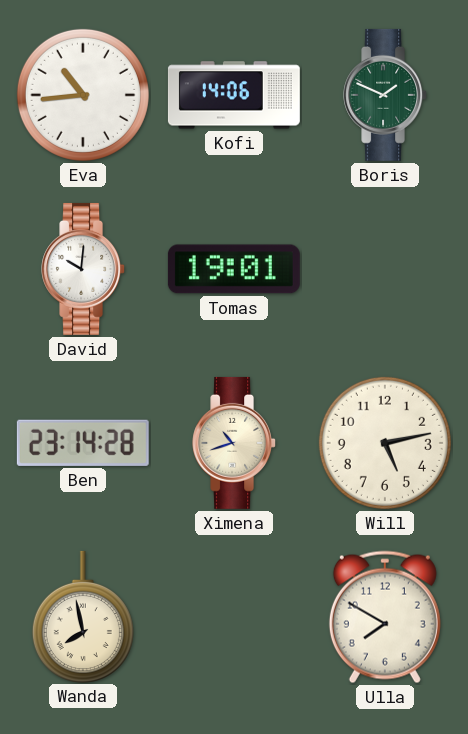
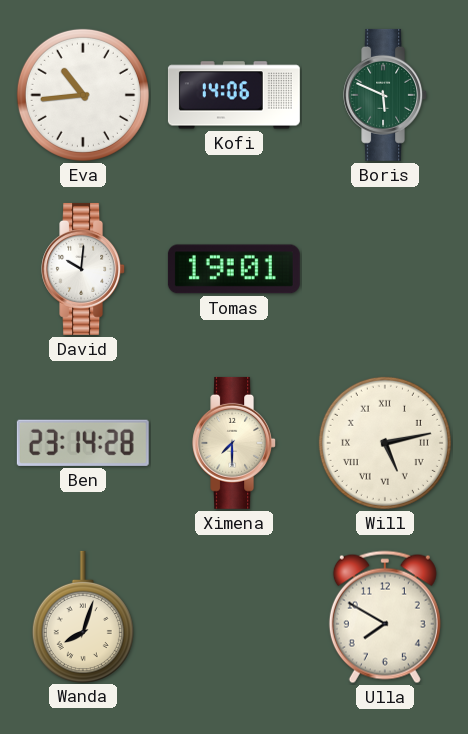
Boris: 1:49 -> 5:49 (386, 95)
Ximena: 10:42 -> 7:30 (235, 443)
Will numerals: Arabic -> Roman (385, 443)
Wanda: 7:58 -> 8:03 (83, 616)
